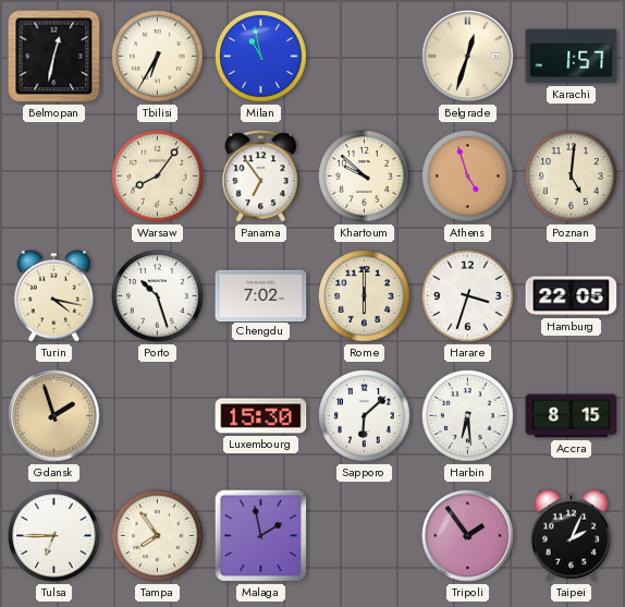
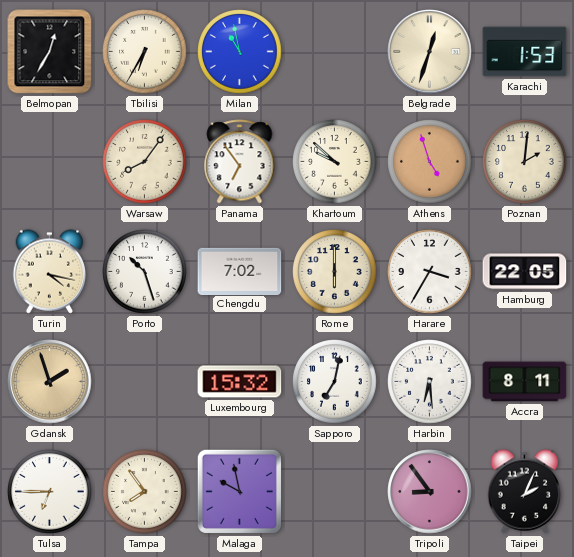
Belmopan: 12:32 -> 12:35 (50, 52)
Karachi: 1:57 -> 1:53 (525, 52)
Poznan: 5:01 -> 2:01 (525, 162)
Harare: 3:33 -> 3:35 (430, 272)
Luxembourg: 15:30 -> 15:32 (240, 382)
Sapporo: 6:08 -> 7:02 (335, 382)
Accra: 8:15 -> 8:11 (525, 382)
Malaga: 1:58 -> 9:58 (239, 491)
Tripoli: 1:54 -> 8:54 (430, 492)
